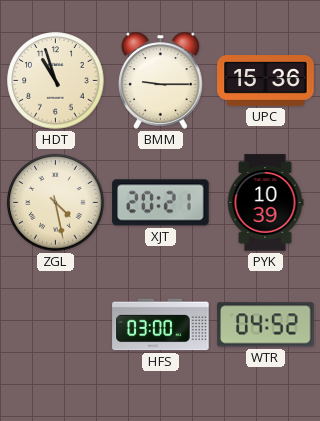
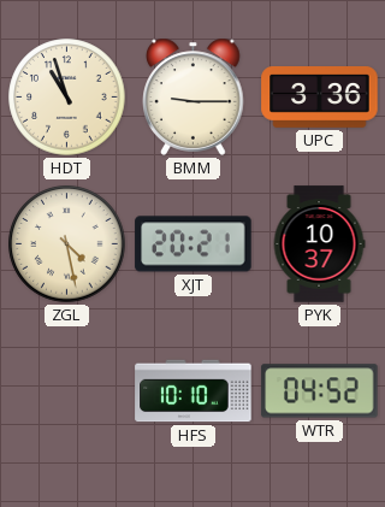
UPC: 15:36 -> 3:36 (320, 98)
PYK: 10:39 -> 10:37 (319, 244)
HFS: 03:00 -> 10:10 (194, 391)
